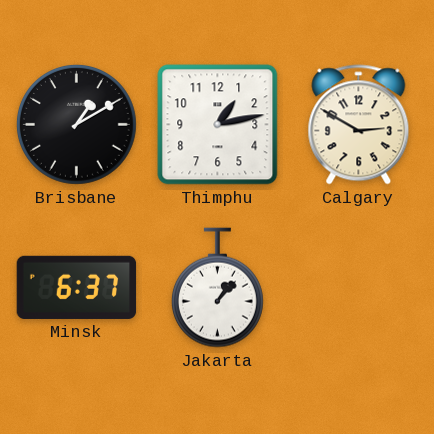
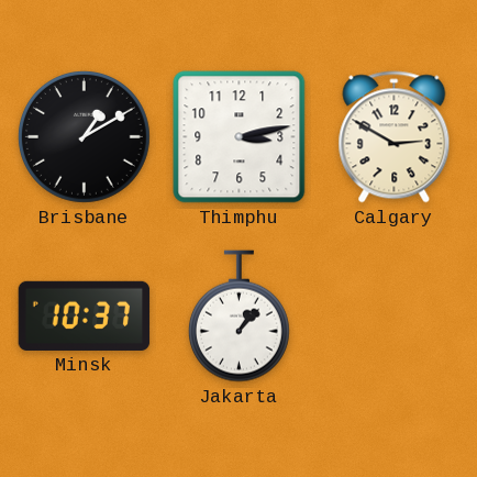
Thimphu: 1:13 -> 3:13 (240, 137)
Minsk: 6:37 -> 10:37 (85, 315)
